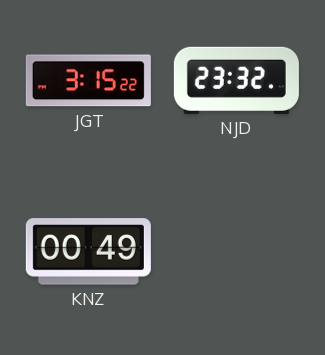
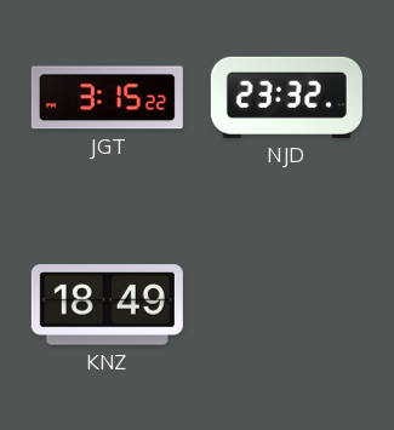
KNZ: 00:49 -> 18:49 (107, 305)
